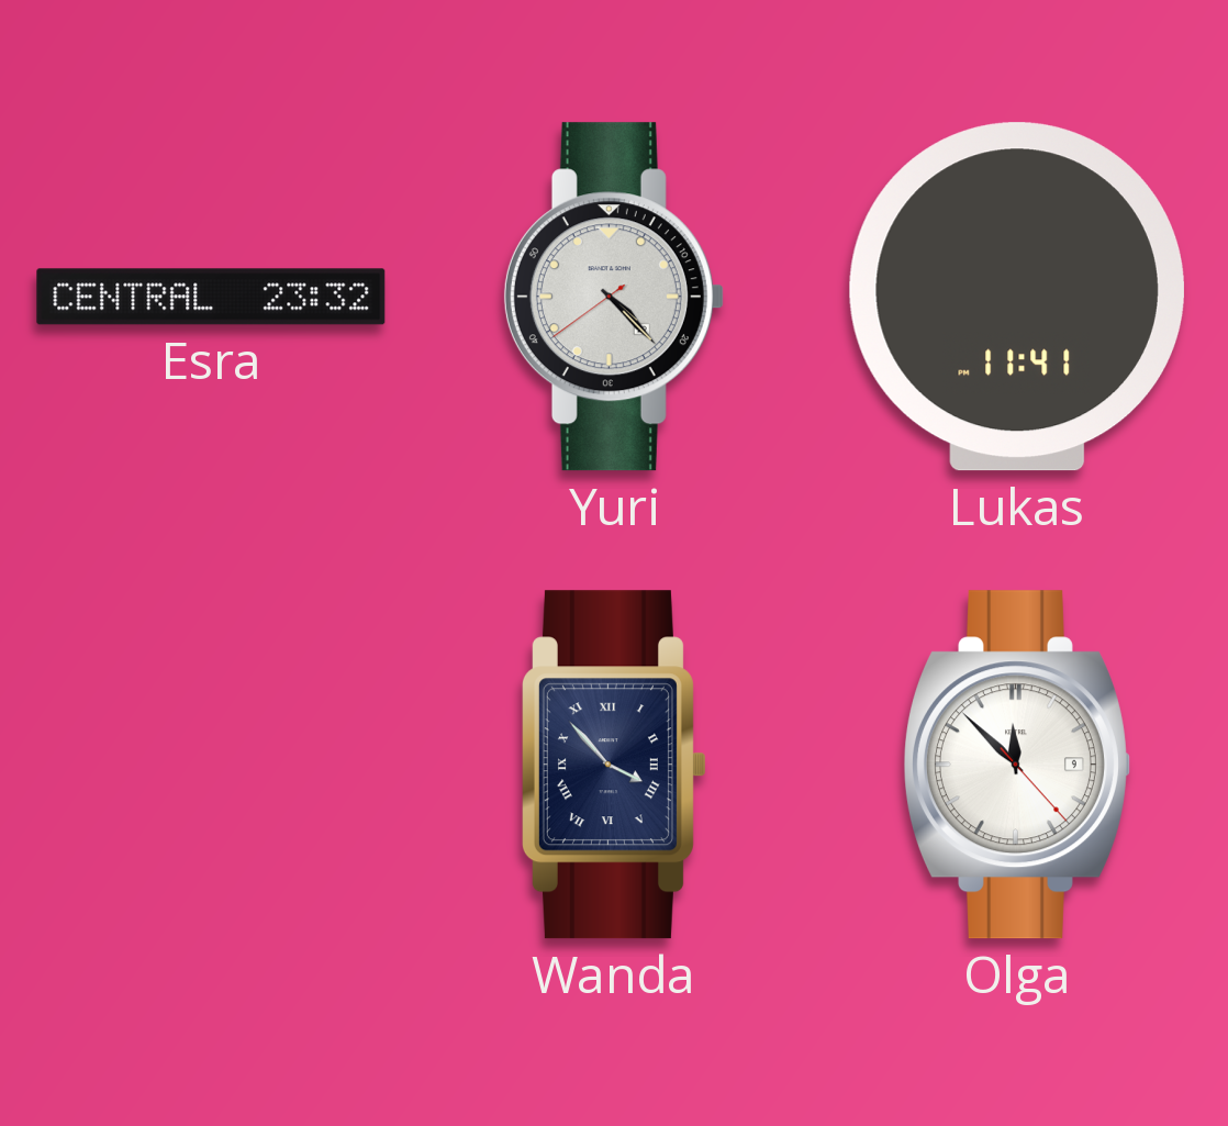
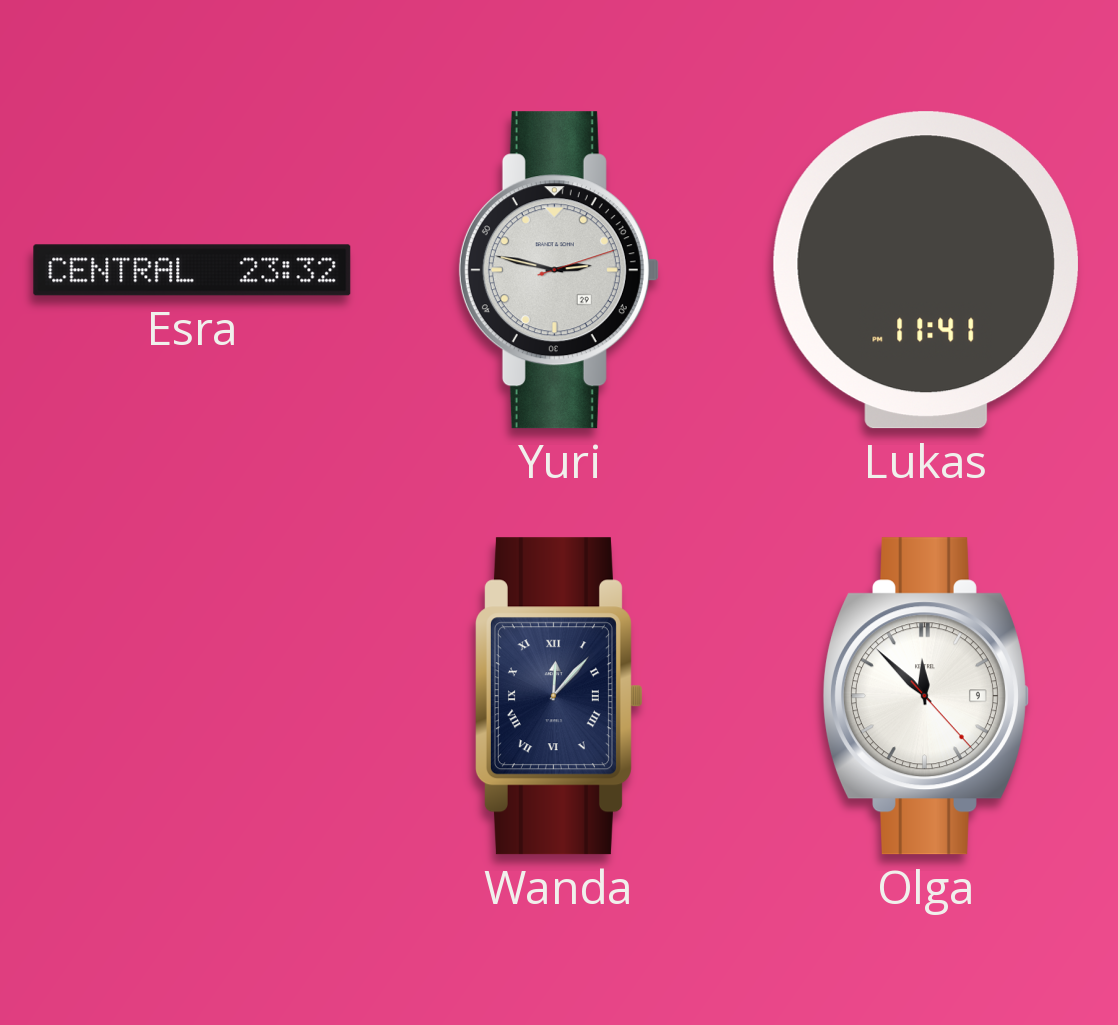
Yuri: 4:22 -> 2:47 (559, 270)
Wanda: 3:53 -> 12:07 (559, 696)
